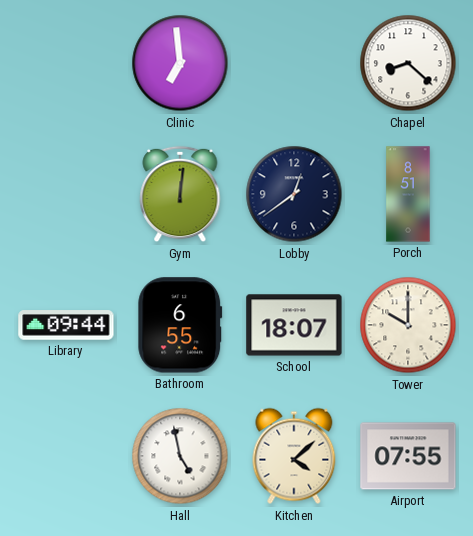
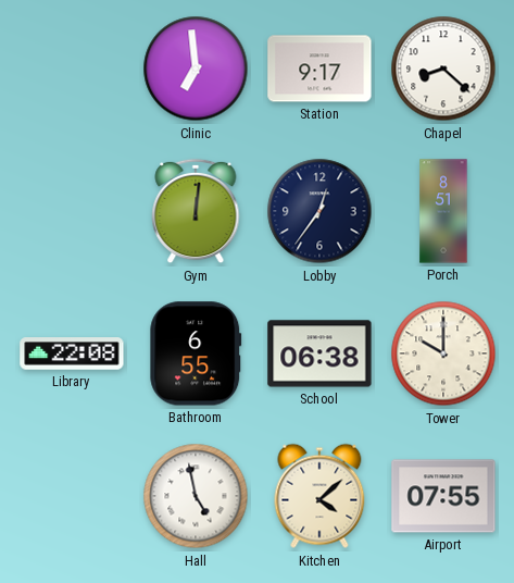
Station: none -> 9:17 (319, 69)
Lobby: 12:39 -> 12:36 (319, 211)
Library: 09:44 -> 22:08 (72, 353)
School: 18:07 -> 06:38 (319, 353)
